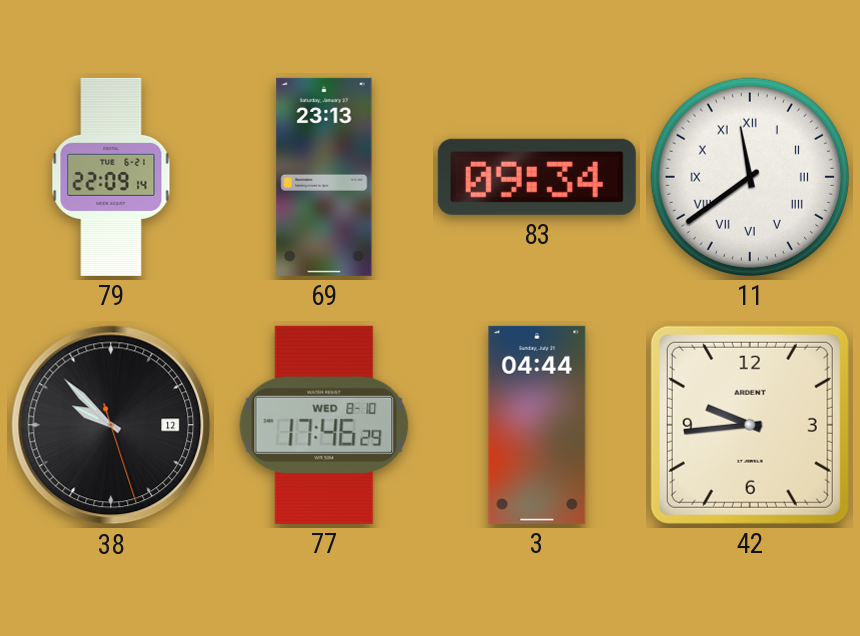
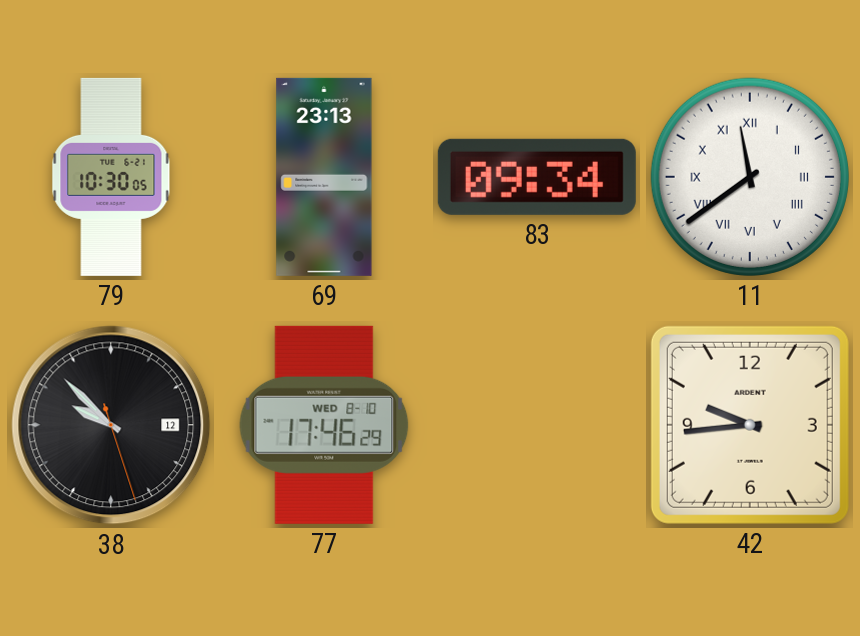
79: 22:09 -> 10:30 (111, 177)
3: 04:44 -> none (537, 425)
